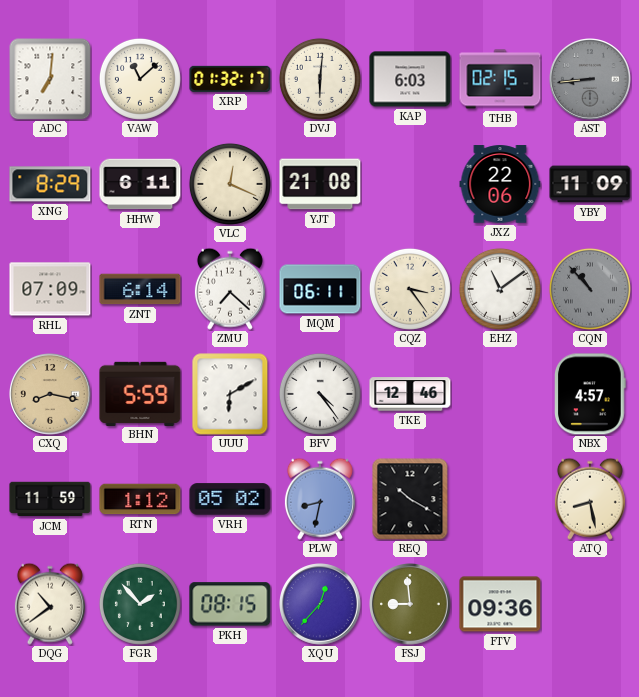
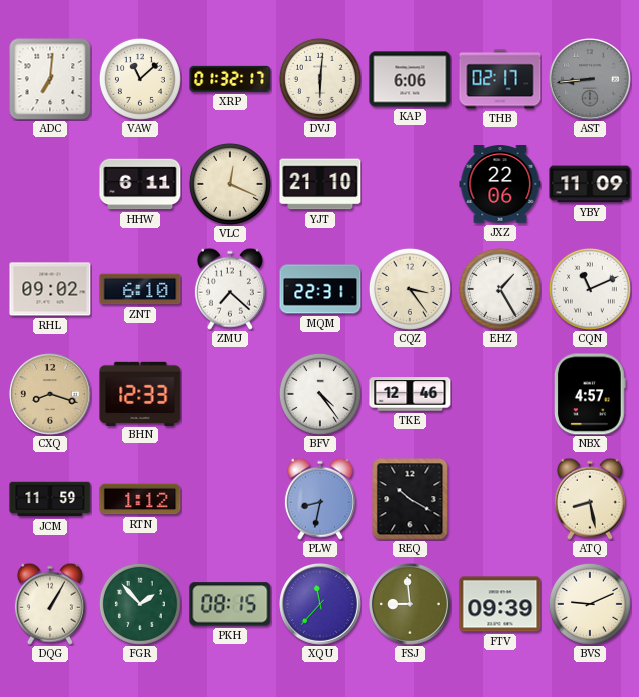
KAP: 6:03 -> 6:06 (410, 79)
THB: 02:15 -> 02:17 (500, 79)
XNG: 8:29 -> none (50, 184)
YJT: 21:08 -> 21:10 (320, 184)
RHL: 07:09 -> 09:02 (50, 289)
ZNT: 6:14 -> 6:10 (140, 289)
MQM: 06:11 -> 22:31 (320, 289)
EHZ: 11:09 -> 1:25 (500, 289)
CQN: 10:53 -> 11:11 (590, 289)
CQN dial: grey -> white (590, 289)
CXQ: 8:17 -> 8:18 (51, 395)
BHN: 5:59 -> 12:33 (140, 393)
UUU: 6:10 -> none (230, 394)
VRH: 05:02 -> none (230, 499)
DQG: 10:39 -> 1:05 (50, 604)
XQU: 12:37 -> 11:37 (321, 605)
FTV: 09:36 -> 09:39 (500, 604)
BVS: none -> 9:11 (590, 604)
